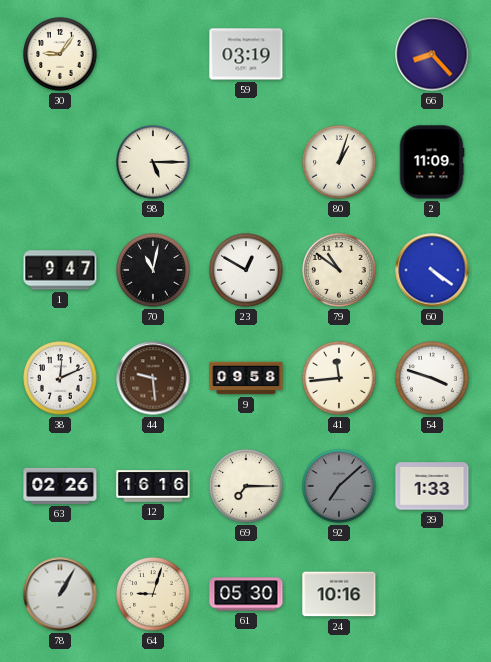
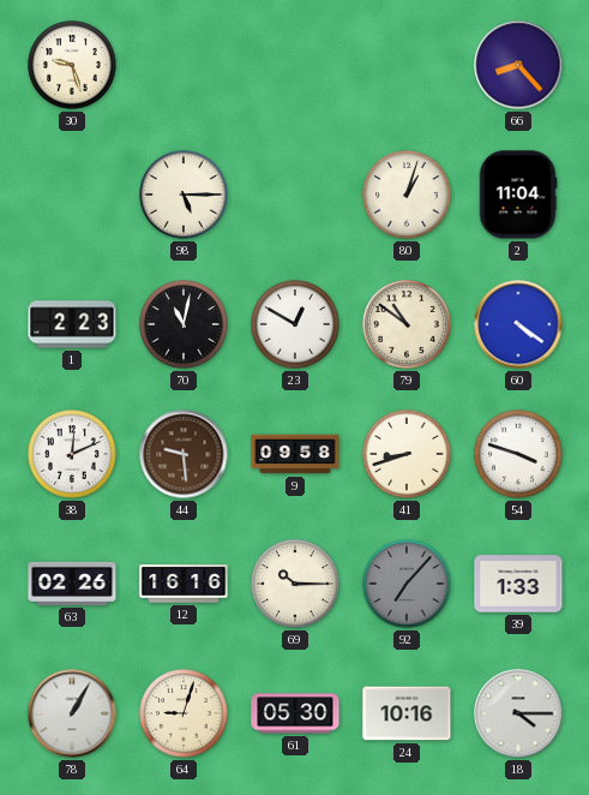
30: 9:06 -> 9:27 (72, 65)
59: 03:19 -> none (246, 54)
2: 11:09 -> 11:04 (518, 195)
1: 9:47 -> 2:23 (72, 324)
41: 11:44 -> 8:42 (407, 454)
69: 7:15 -> 10:15 (295, 584)
92: 7:08 -> 7:07 (407, 584)
18: none -> 4:15 (518, 713)
